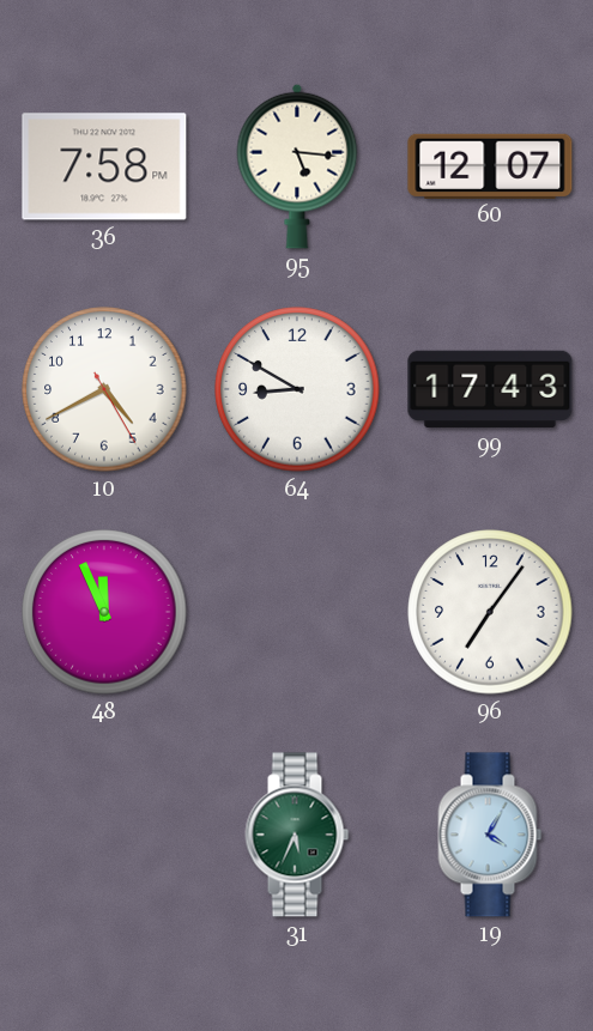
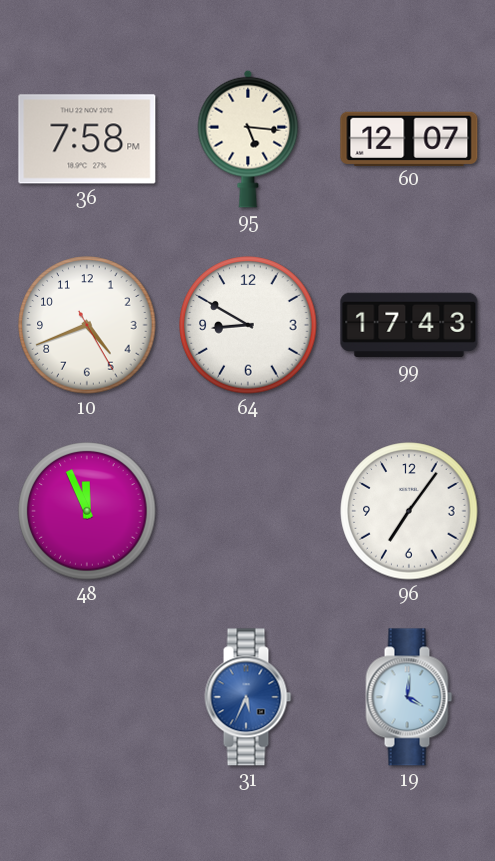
10: 4:40 -> 4:41 (87, 325)
31 dial: green -> blue (248, 697)
19: 4:05 -> 4:01 (409, 697)
